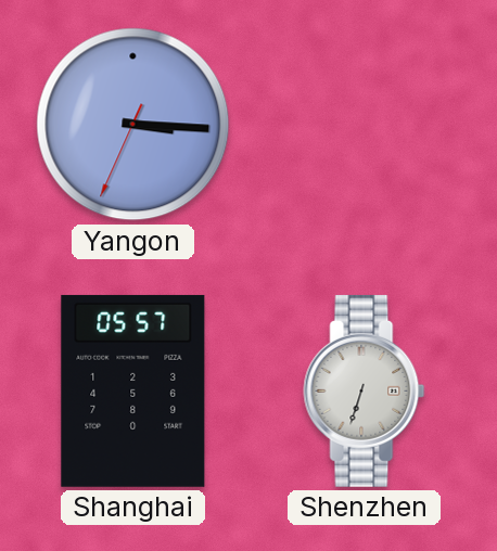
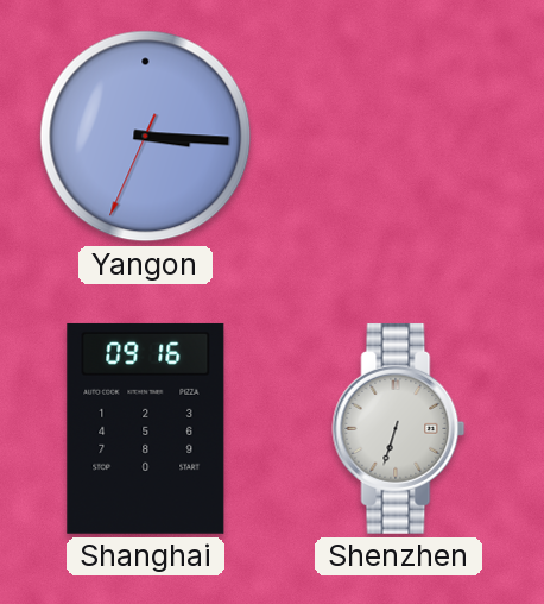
Shanghai: 05:57 -> 09:16 (146, 428)
